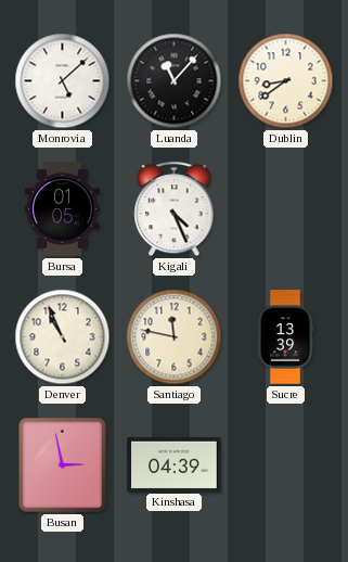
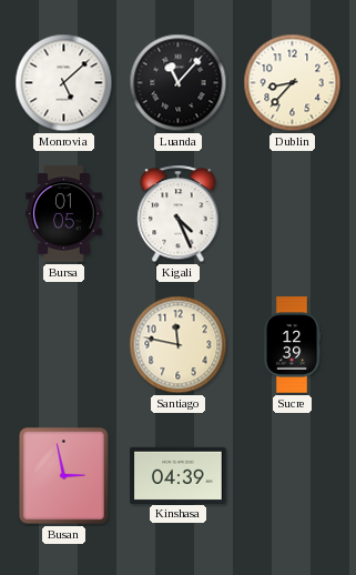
Dublin: 8:39 -> 8:37 (293, 83)
Denver: 10:56 -> none (63, 337)
Sucre: 13:39 -> 12:39 (292, 345)
